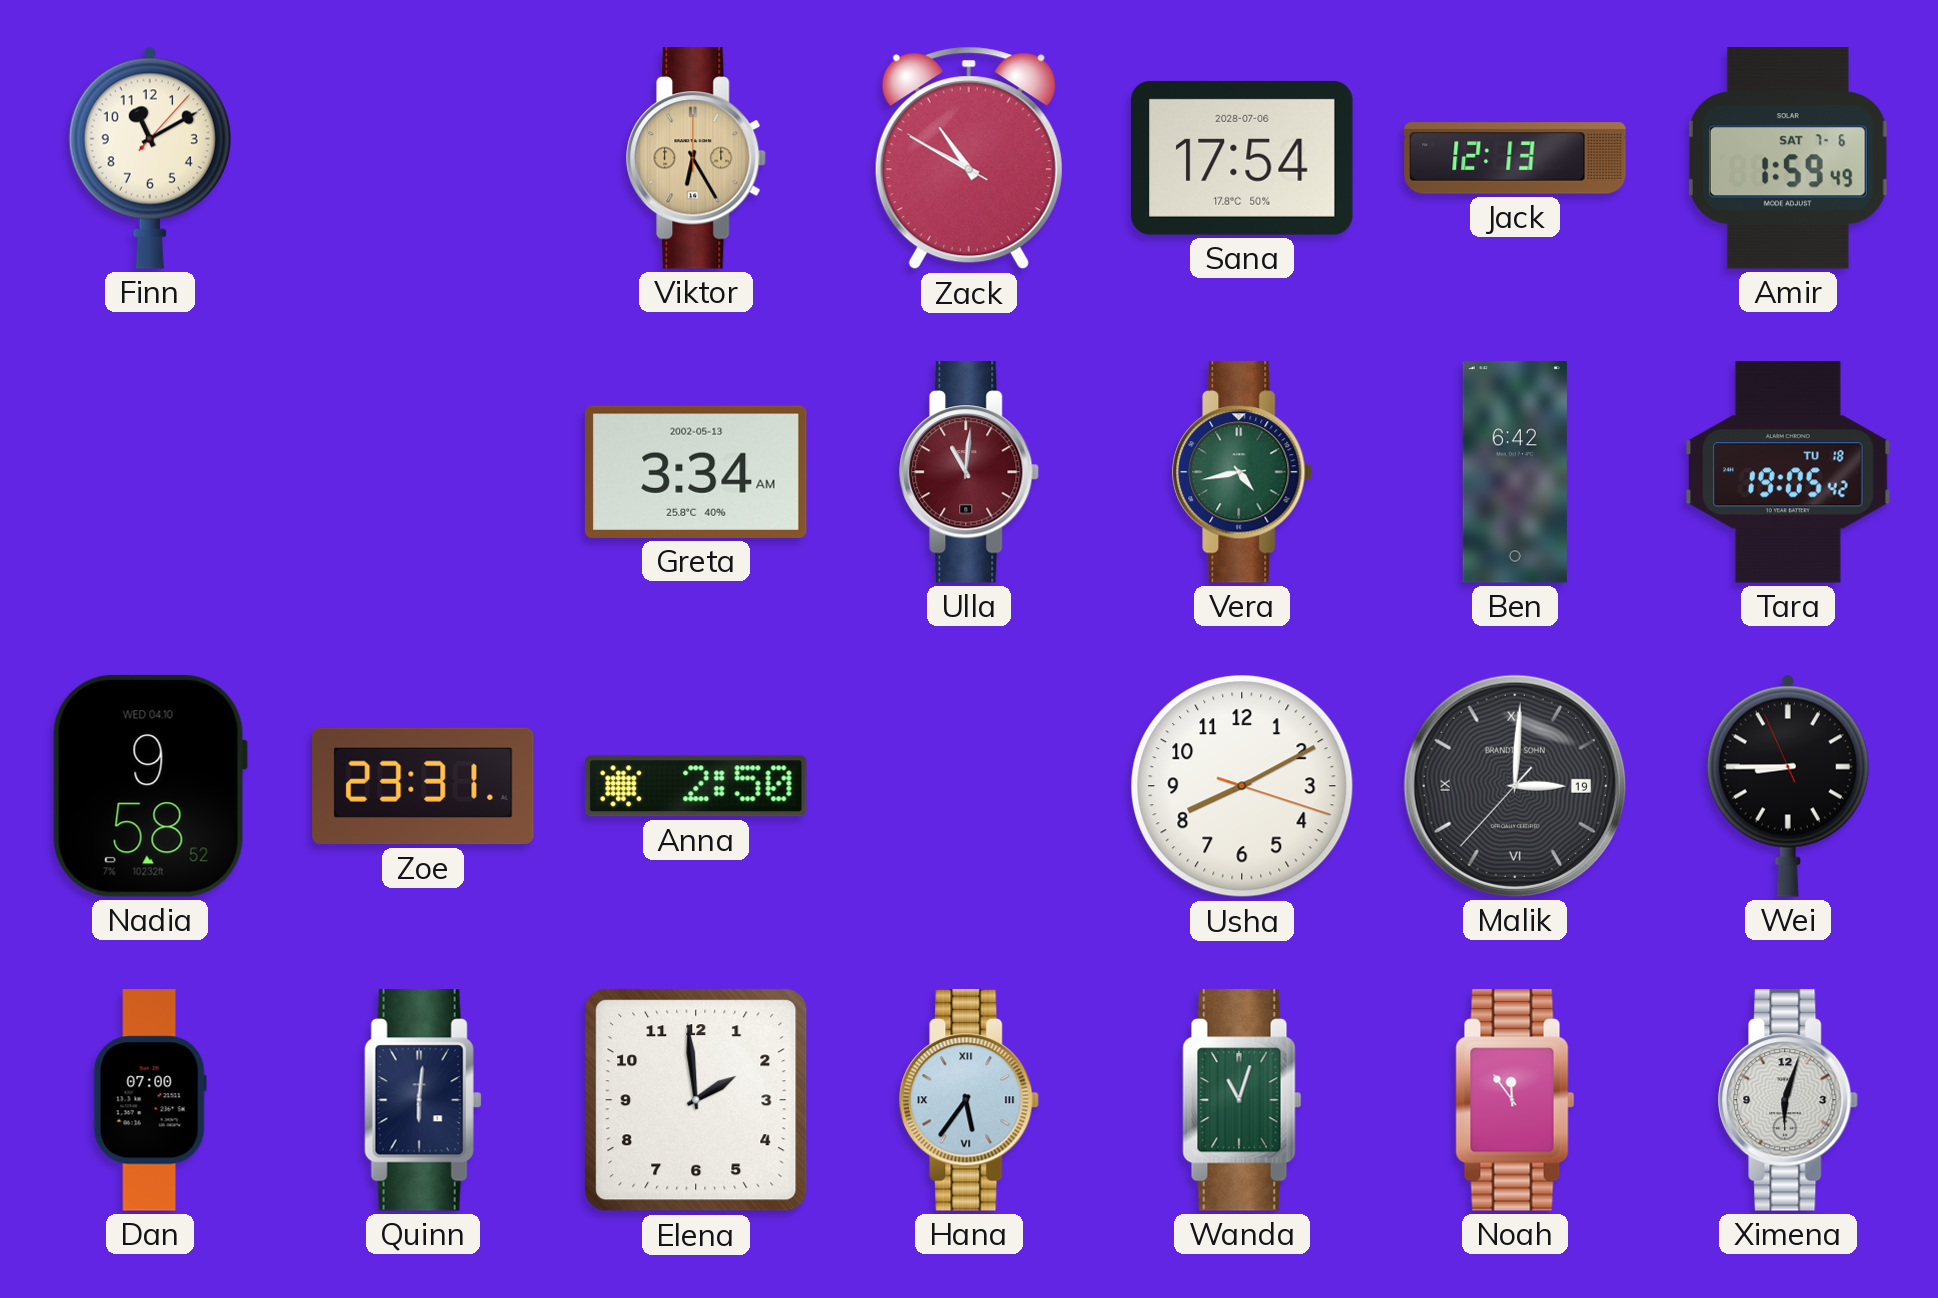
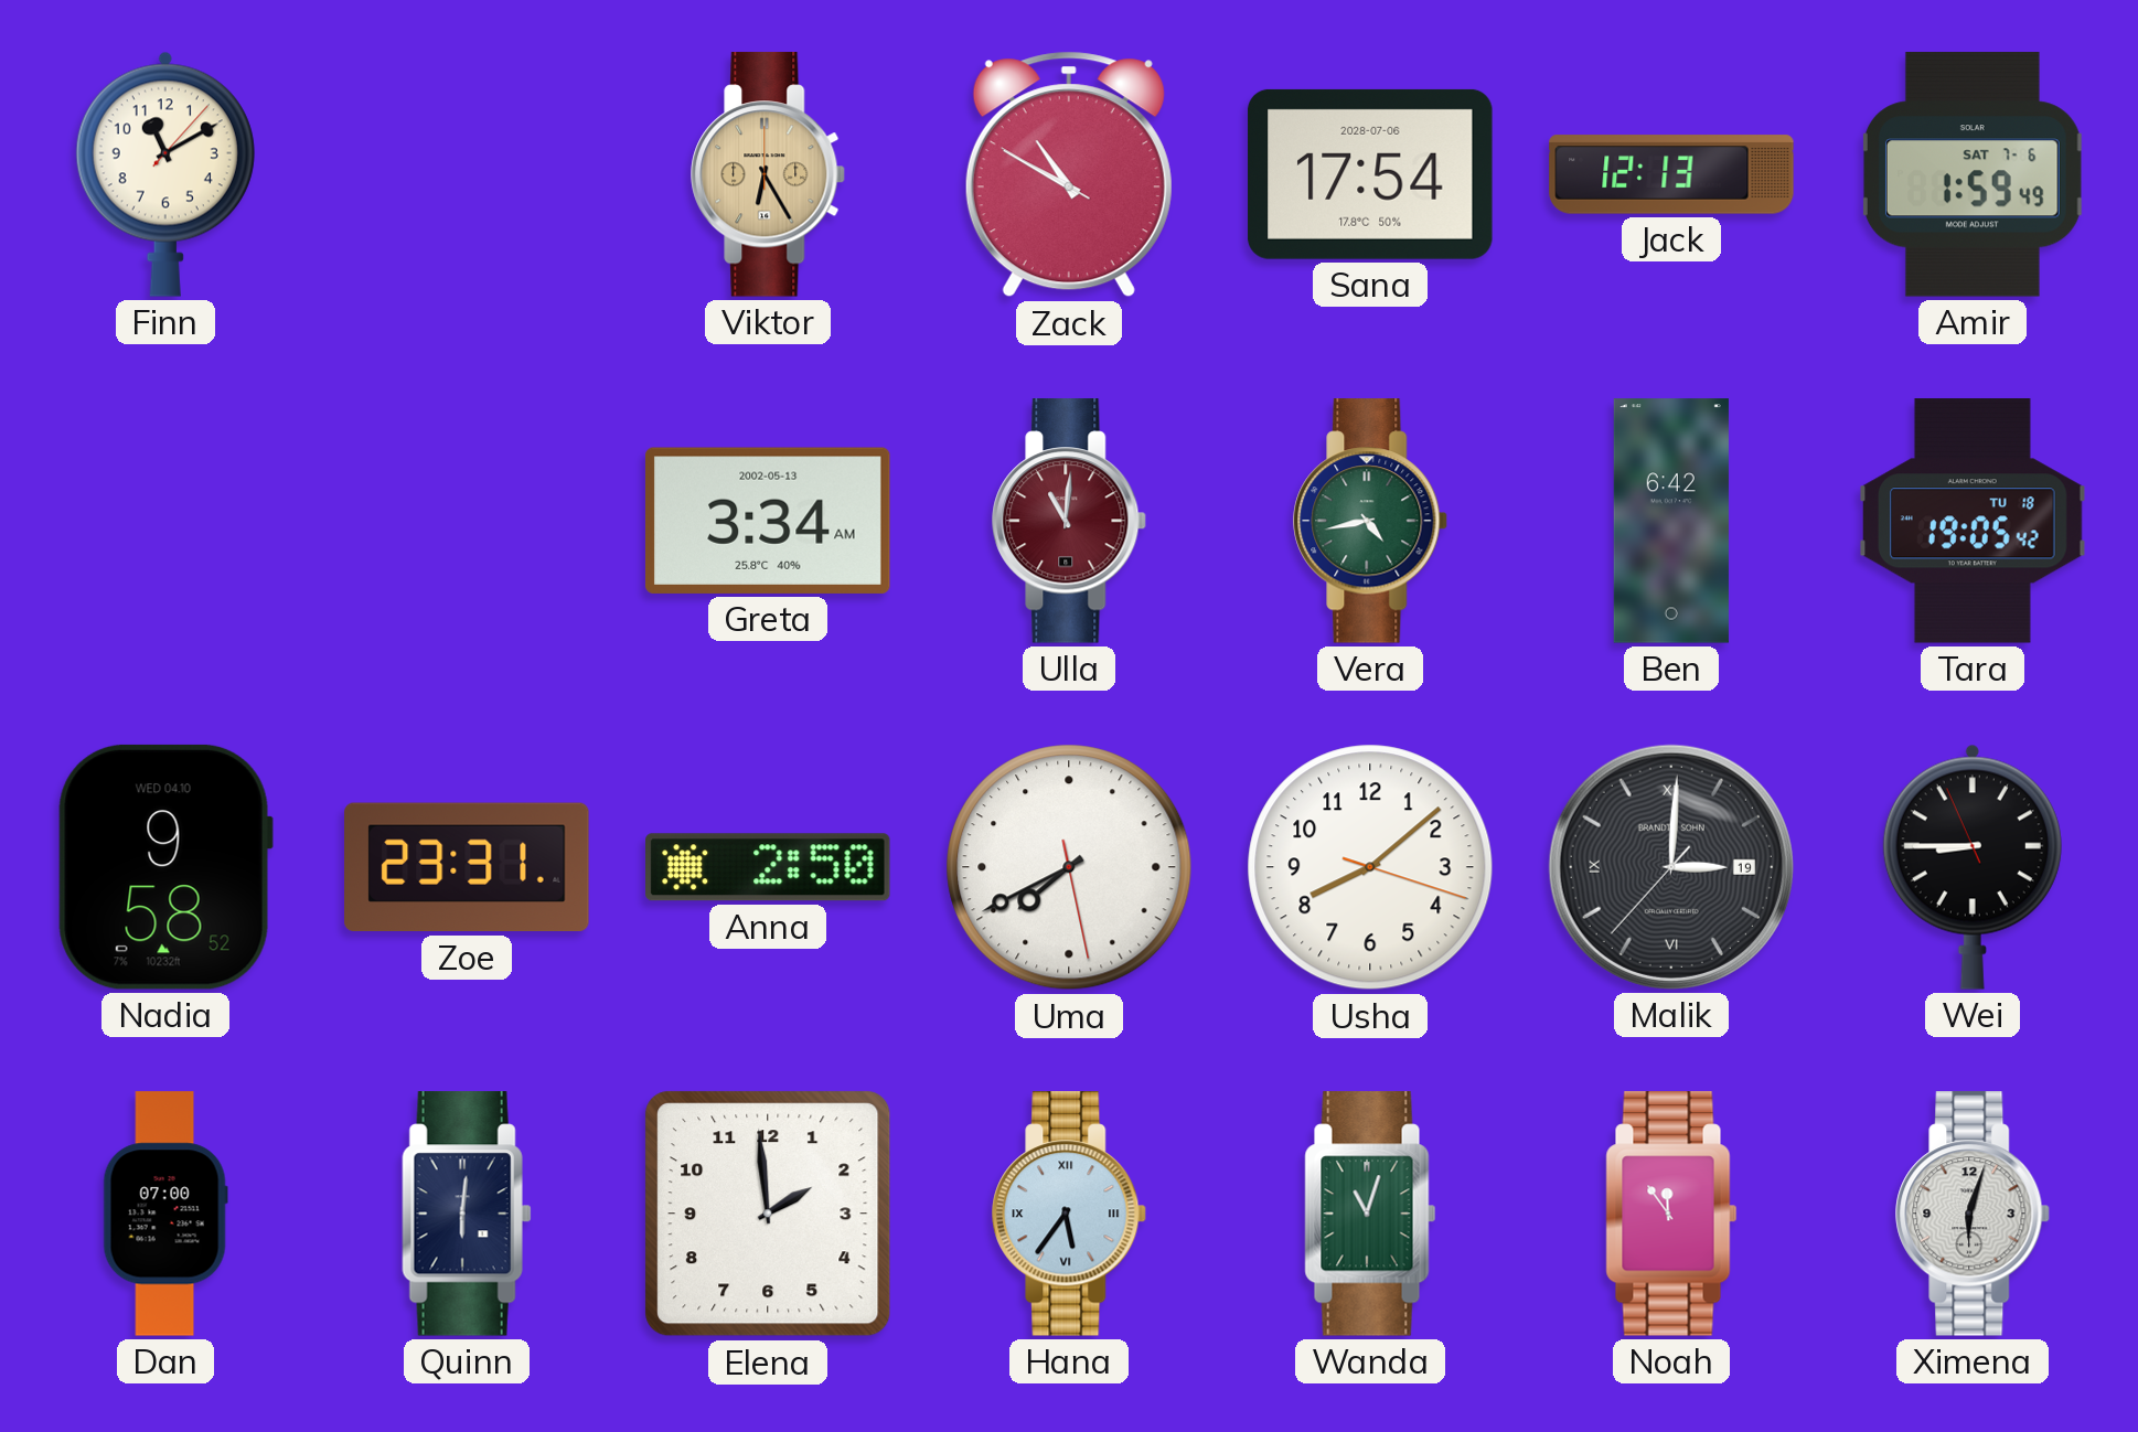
Uma: none -> 7:40 (1069, 867)
Usha: 8:10 -> 8:08 (1370, 867)
